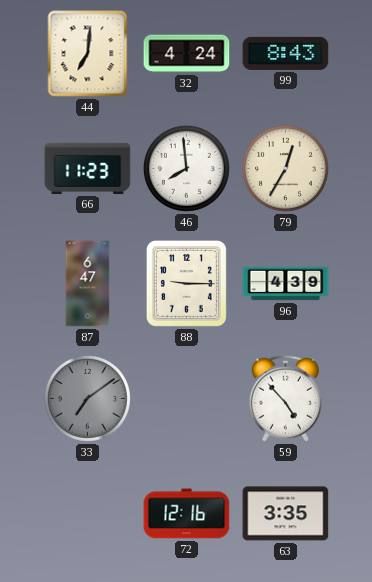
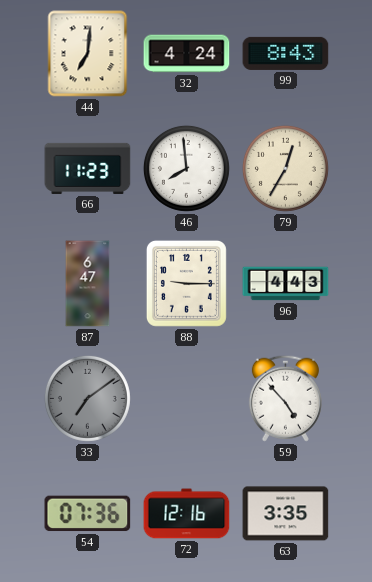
96: 4:39 -> 4:43 (286, 284)
54: none -> 07:36 (88, 514)
